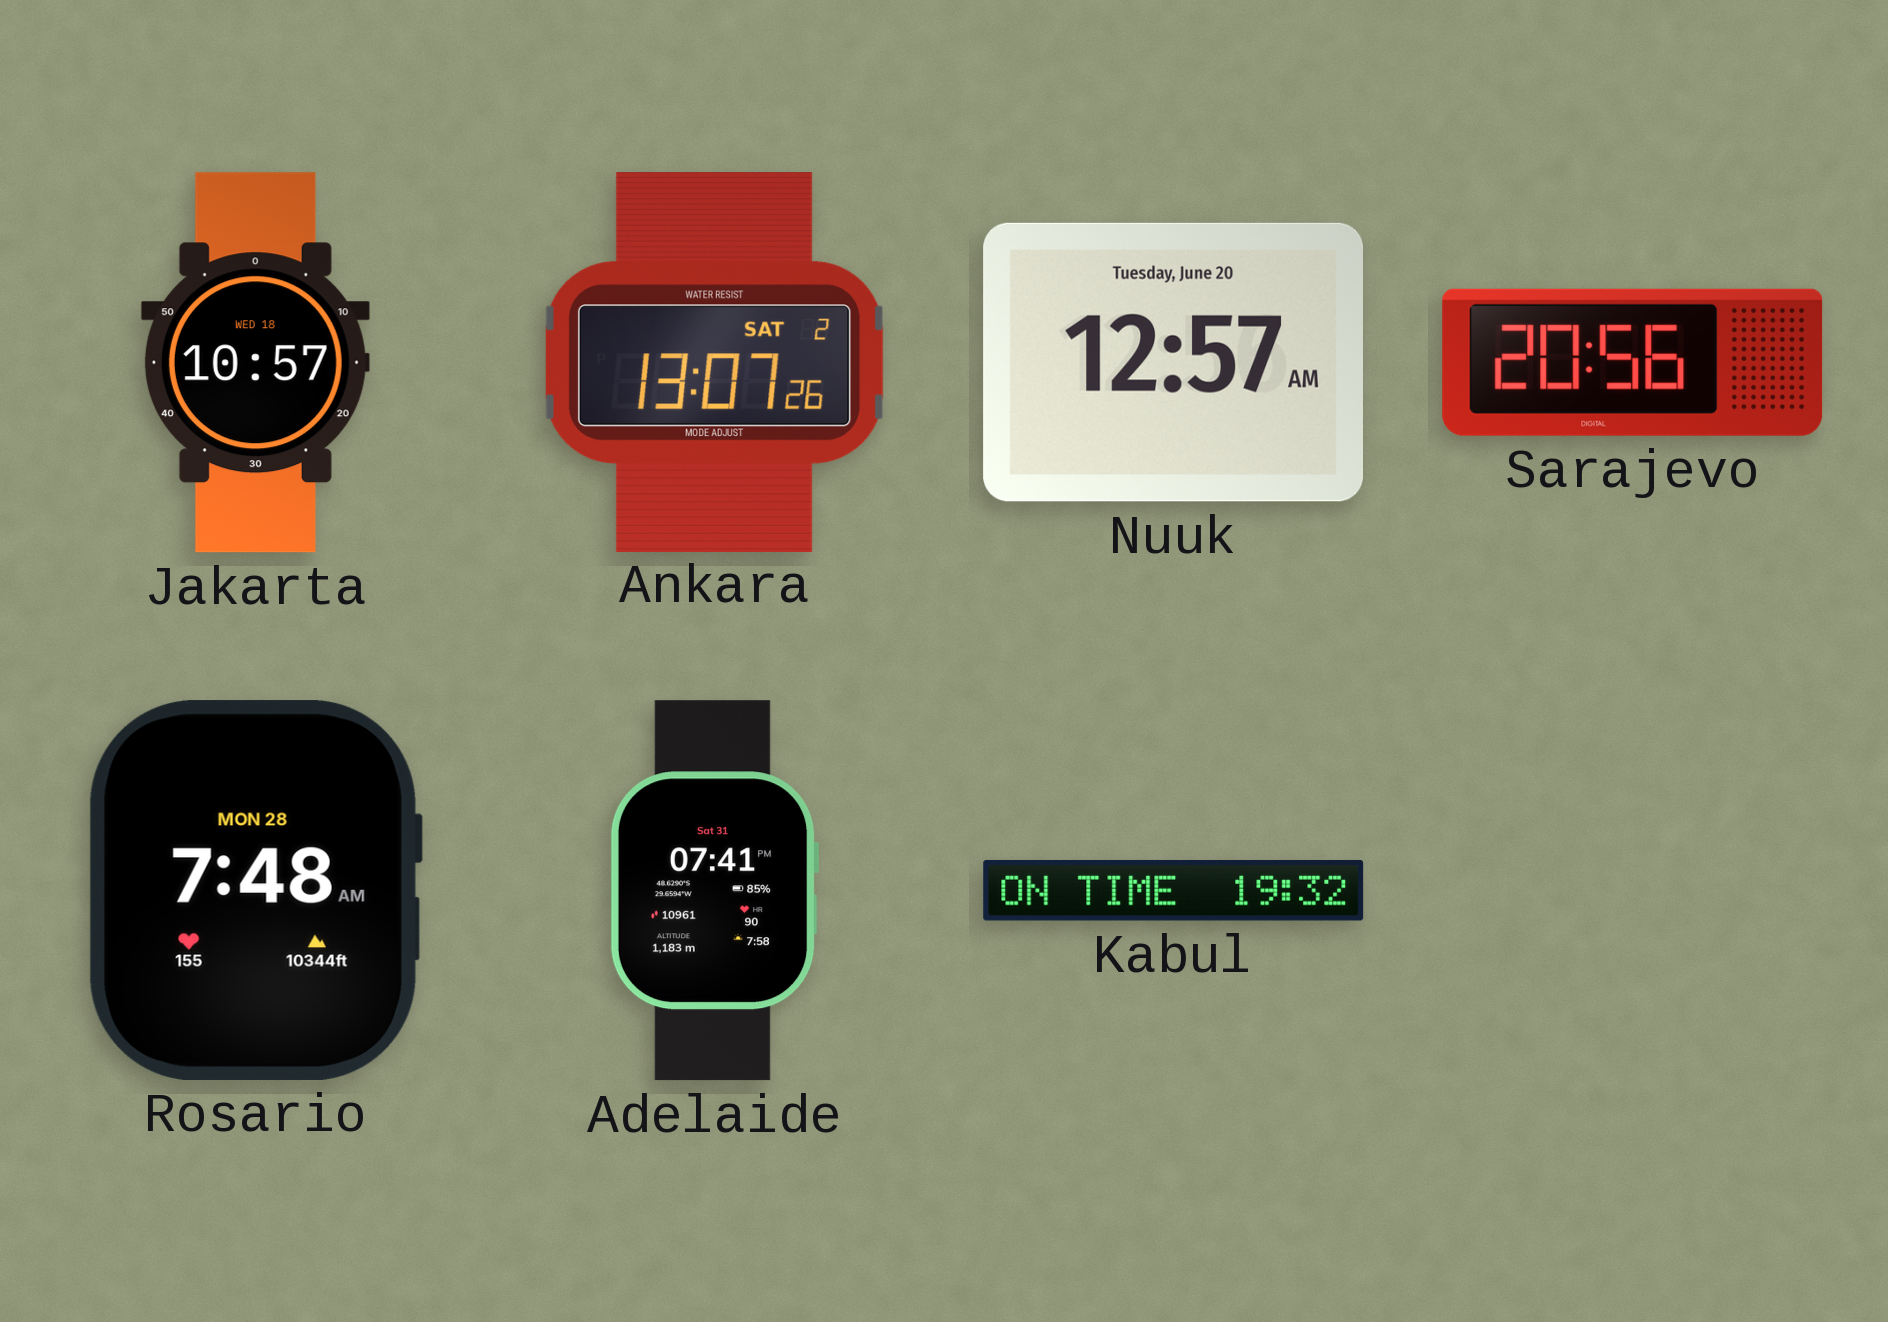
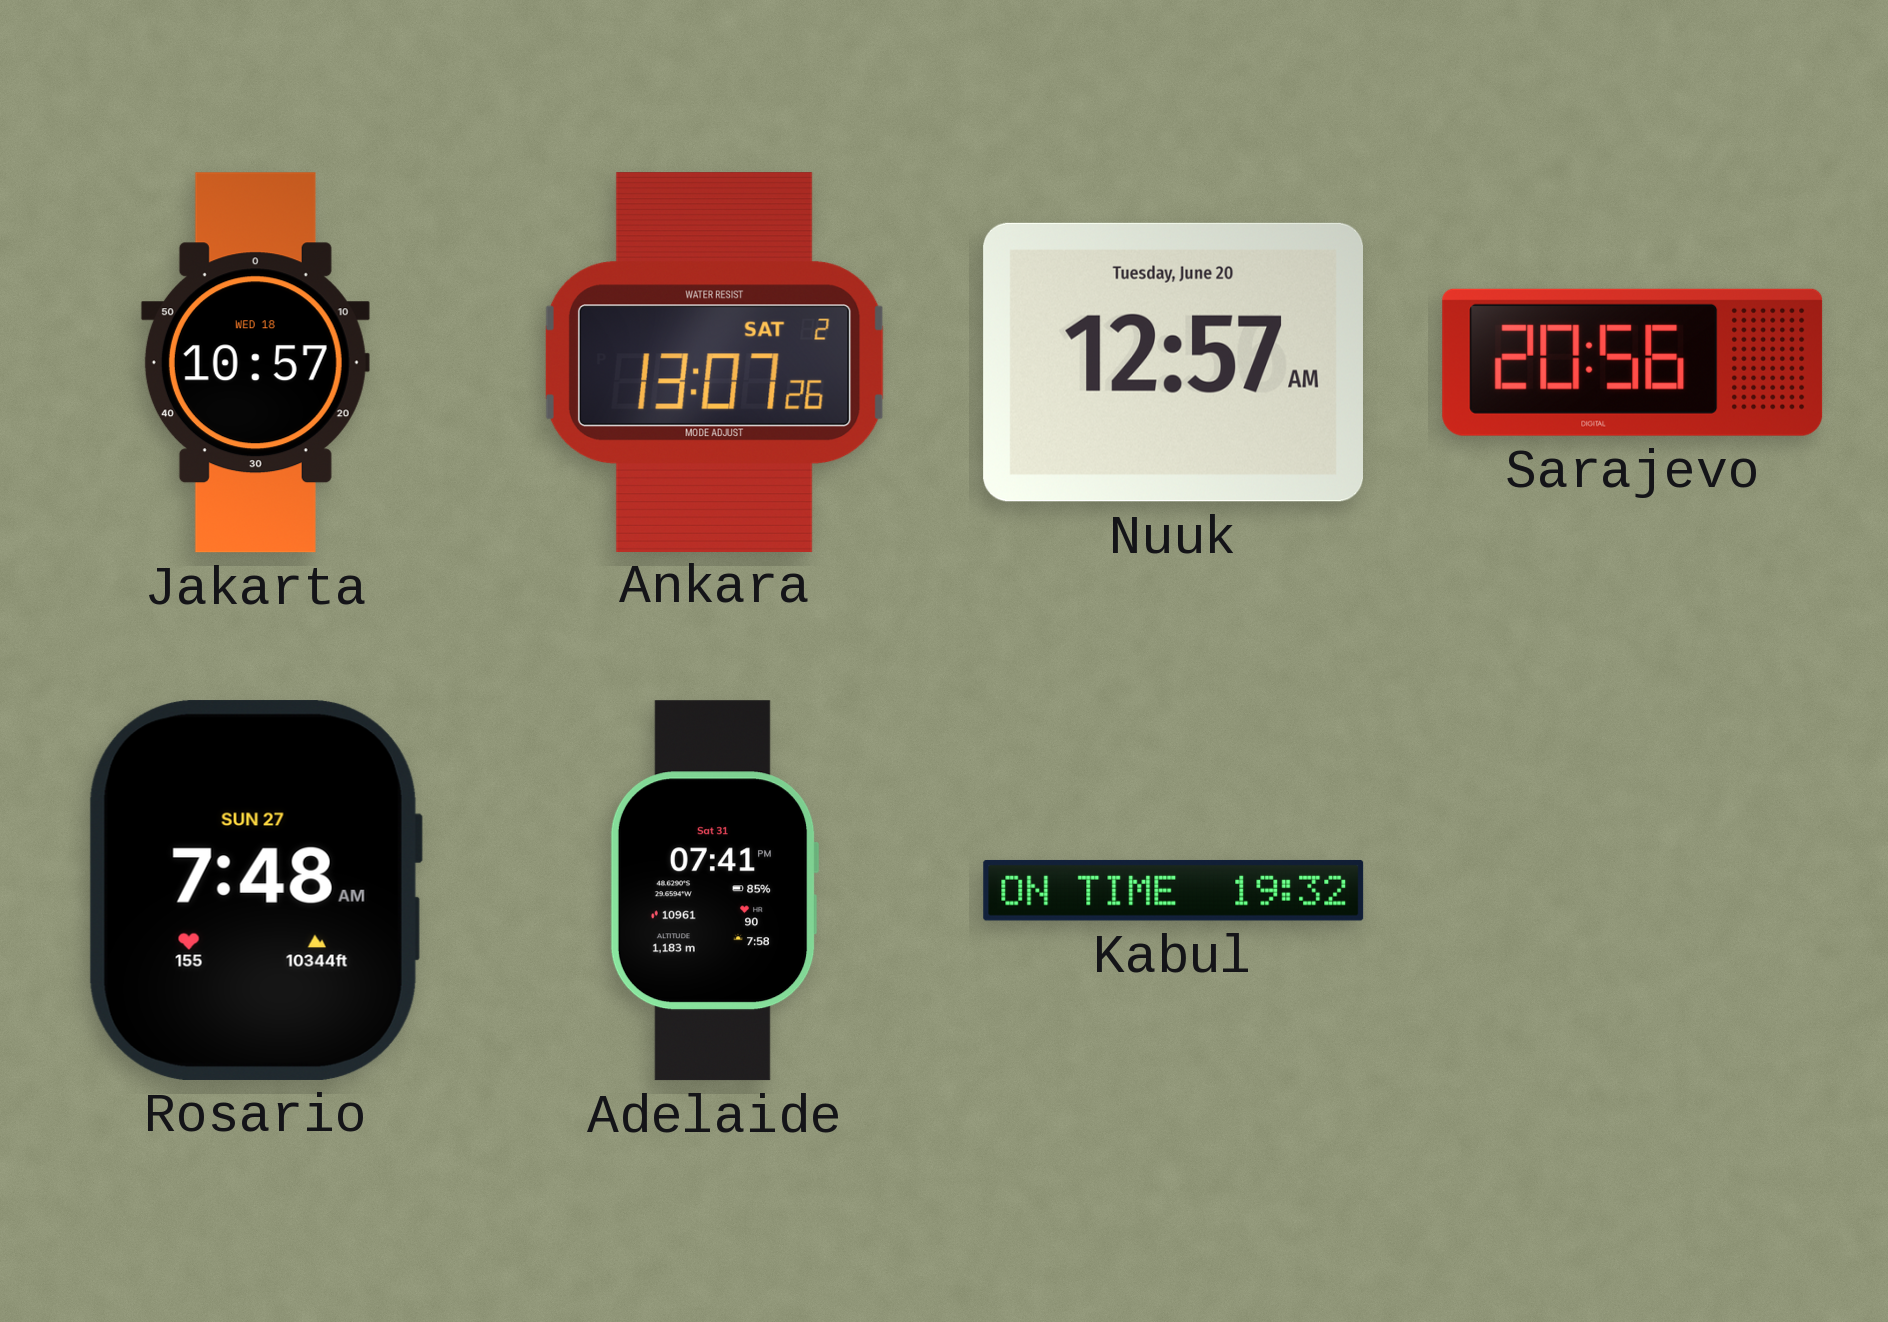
Rosario date: MON 28 -> SUN 27 (255, 890)
